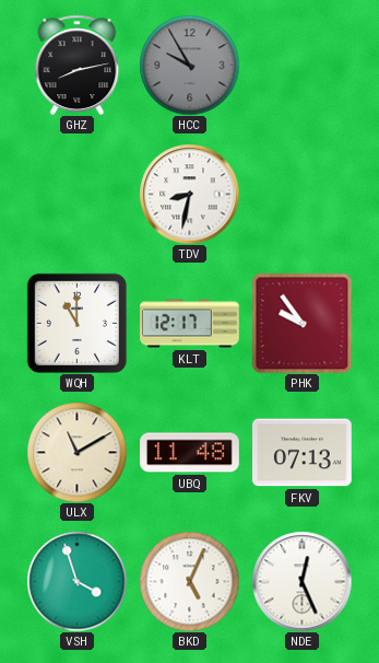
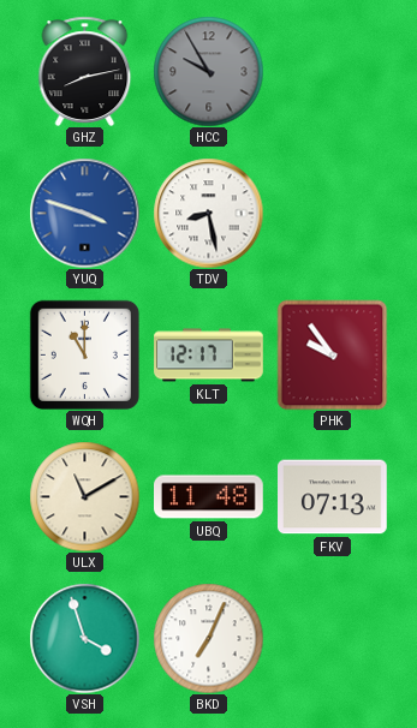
YUQ: none -> 3:48 (84, 213)
TDV: 8:32 -> 8:28 (208, 213)
BKD: 5:04 -> 7:04 (208, 638)
NDE: 12:26 -> none (301, 581)
